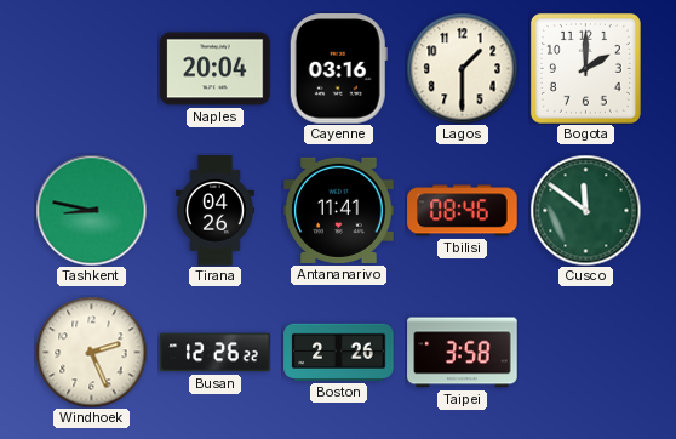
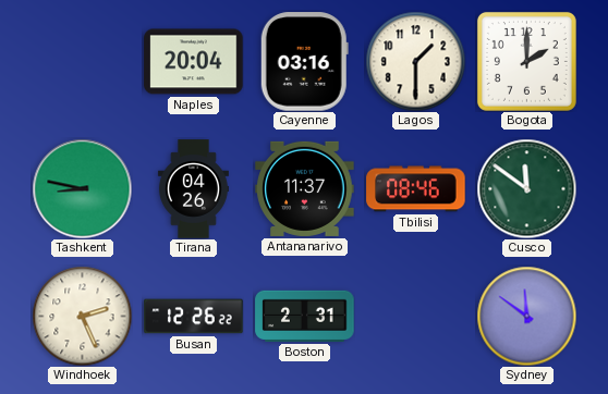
Antananarivo: 11:41 -> 11:37 (305, 188)
Boston: 2:26 -> 2:31 (305, 316)
Taipei: 3:58 -> none (463, 353)
Sydney: none -> 11:51 (526, 316)
